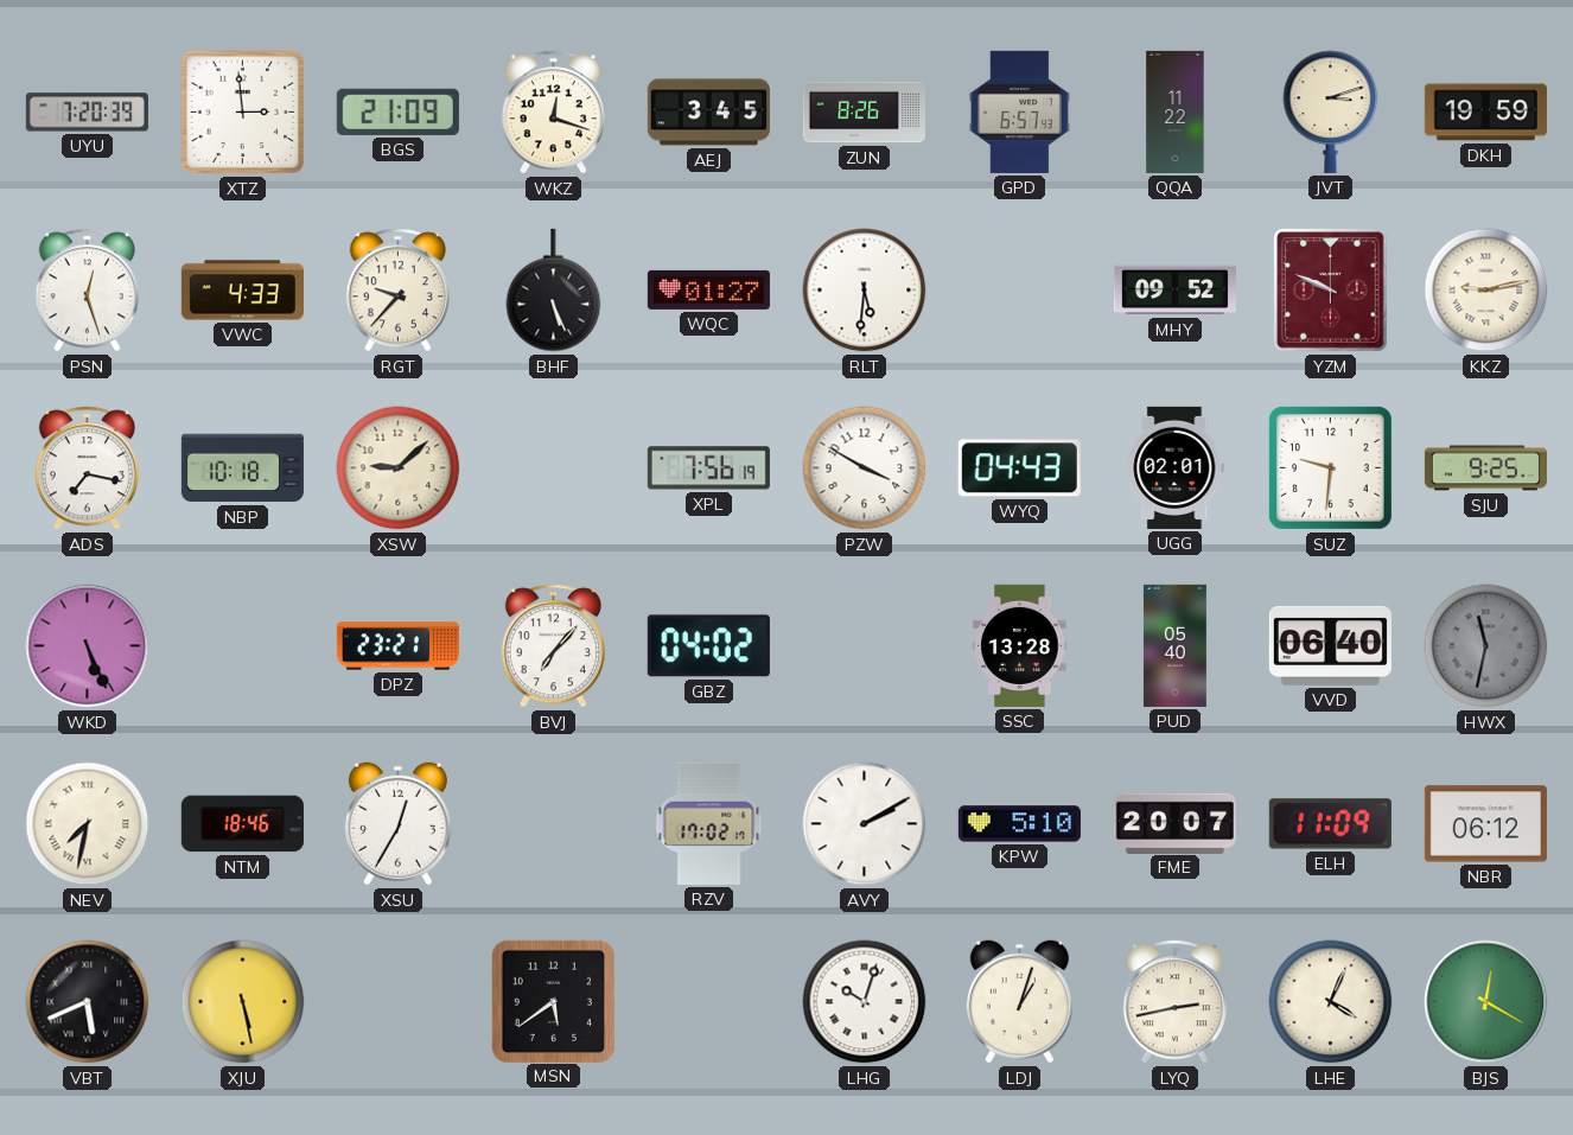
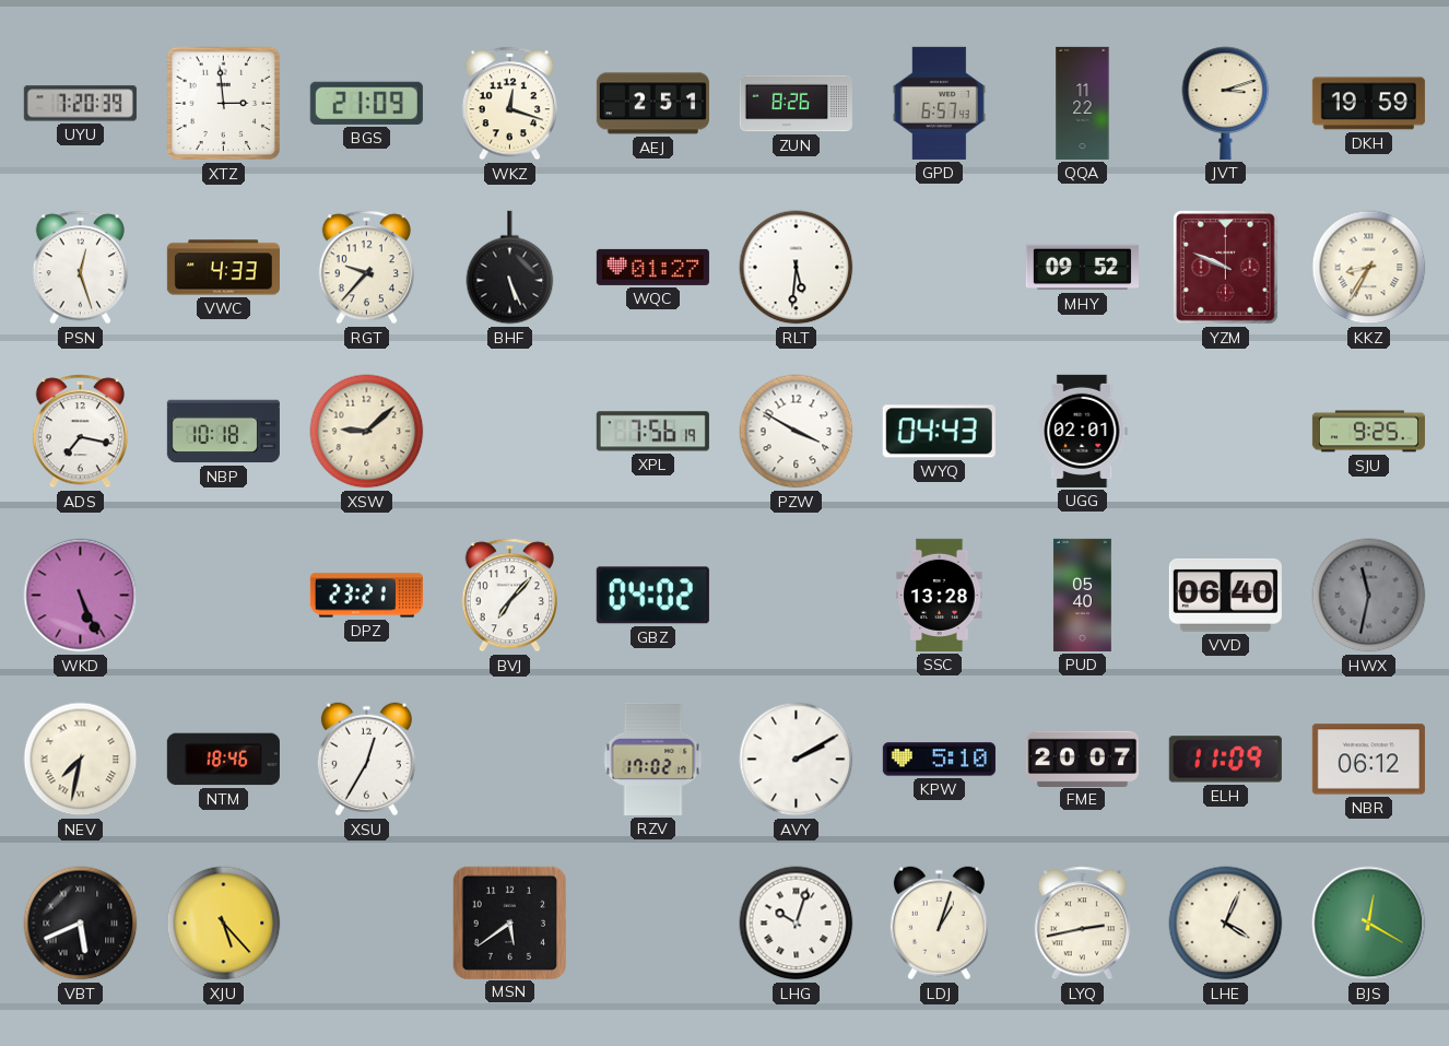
AEJ: 3:45 -> 2:51 (652, 104)
KKZ: 9:13 -> 8:35 (1369, 268)
SUZ: 9:31 -> none (1330, 467)
XJU: 5:28 -> 5:23 (224, 924)
